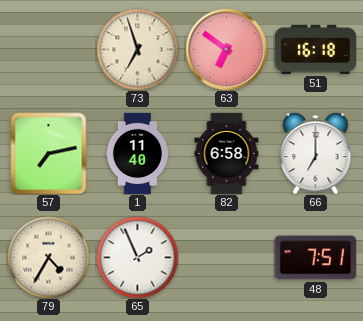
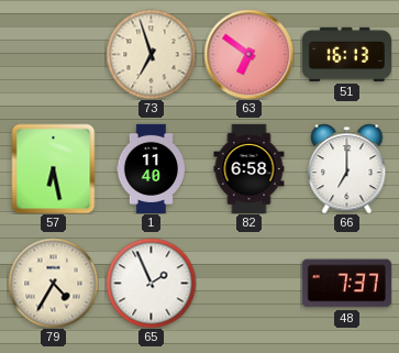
51: 16:18 -> 16:13 (346, 54)
57: 7:13 -> 6:28 (54, 168)
48: 7:51 -> 7:37 (346, 284)
